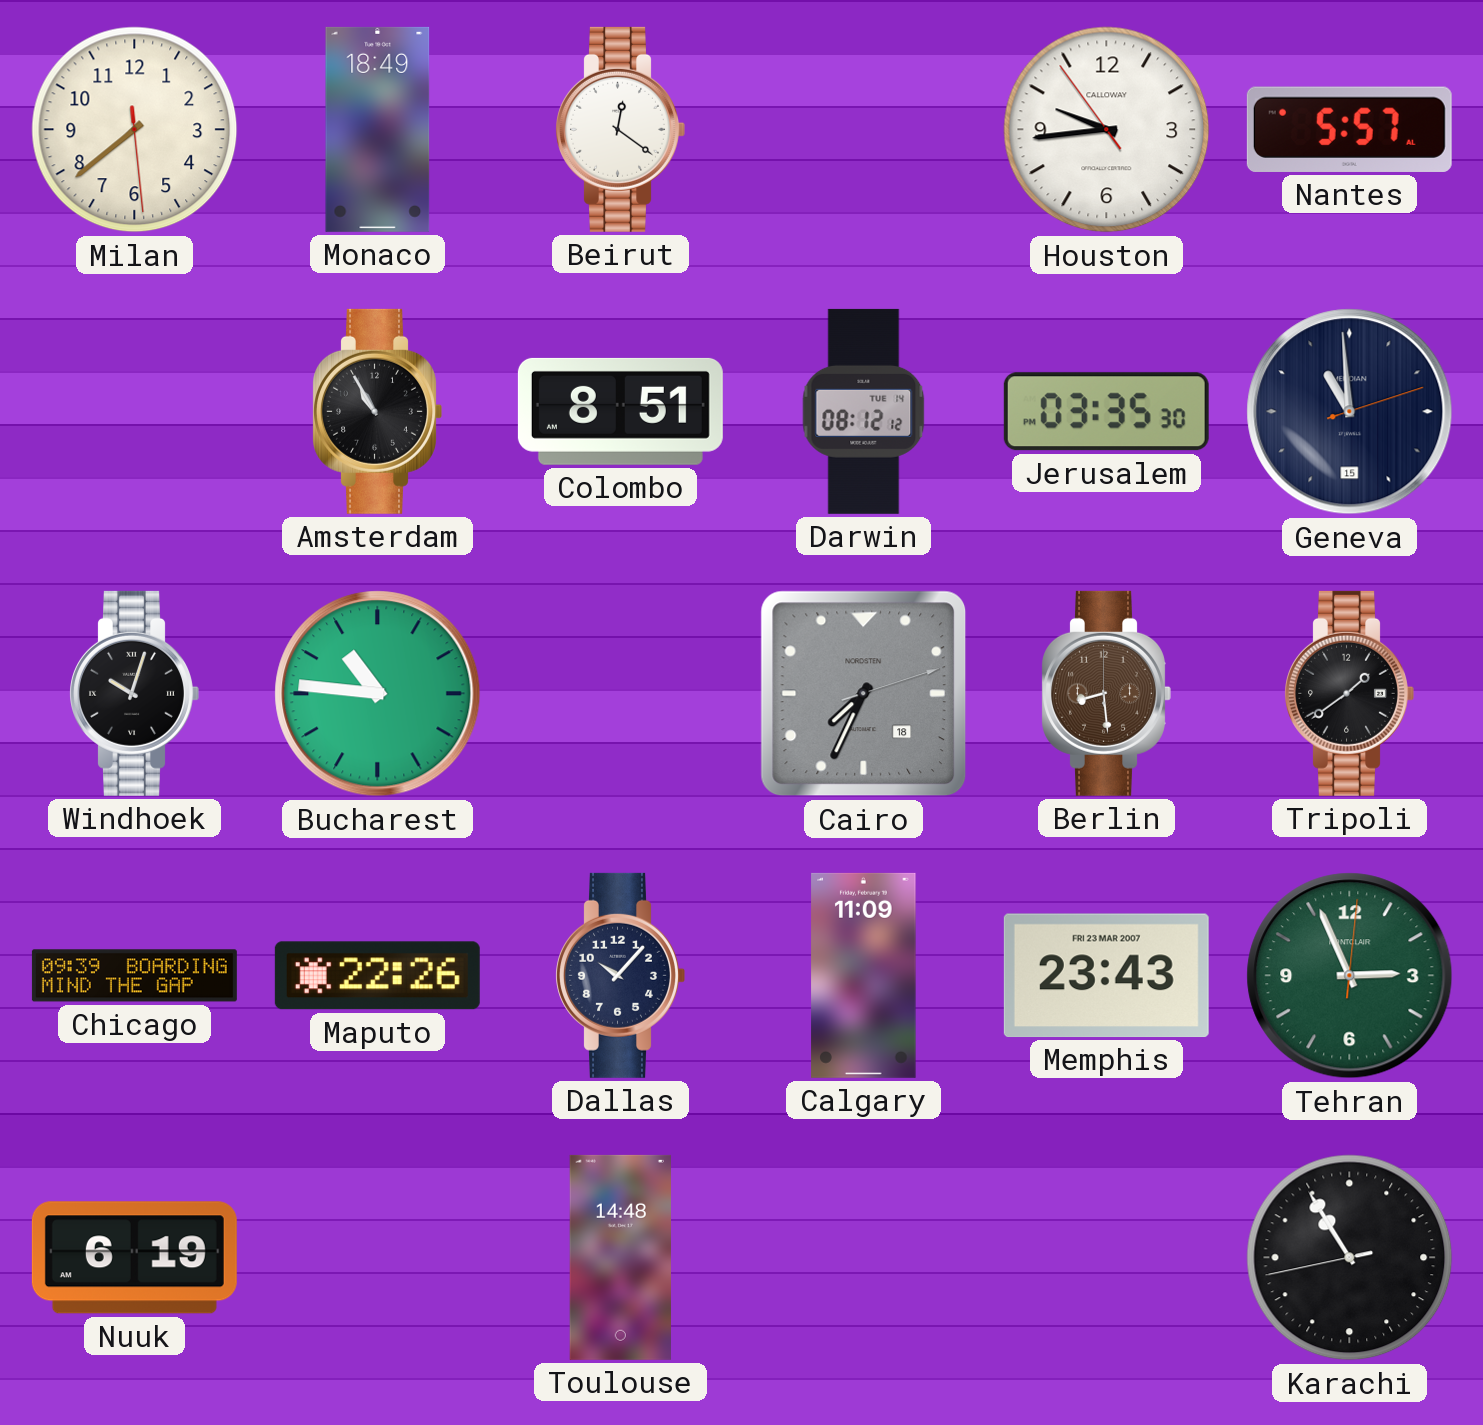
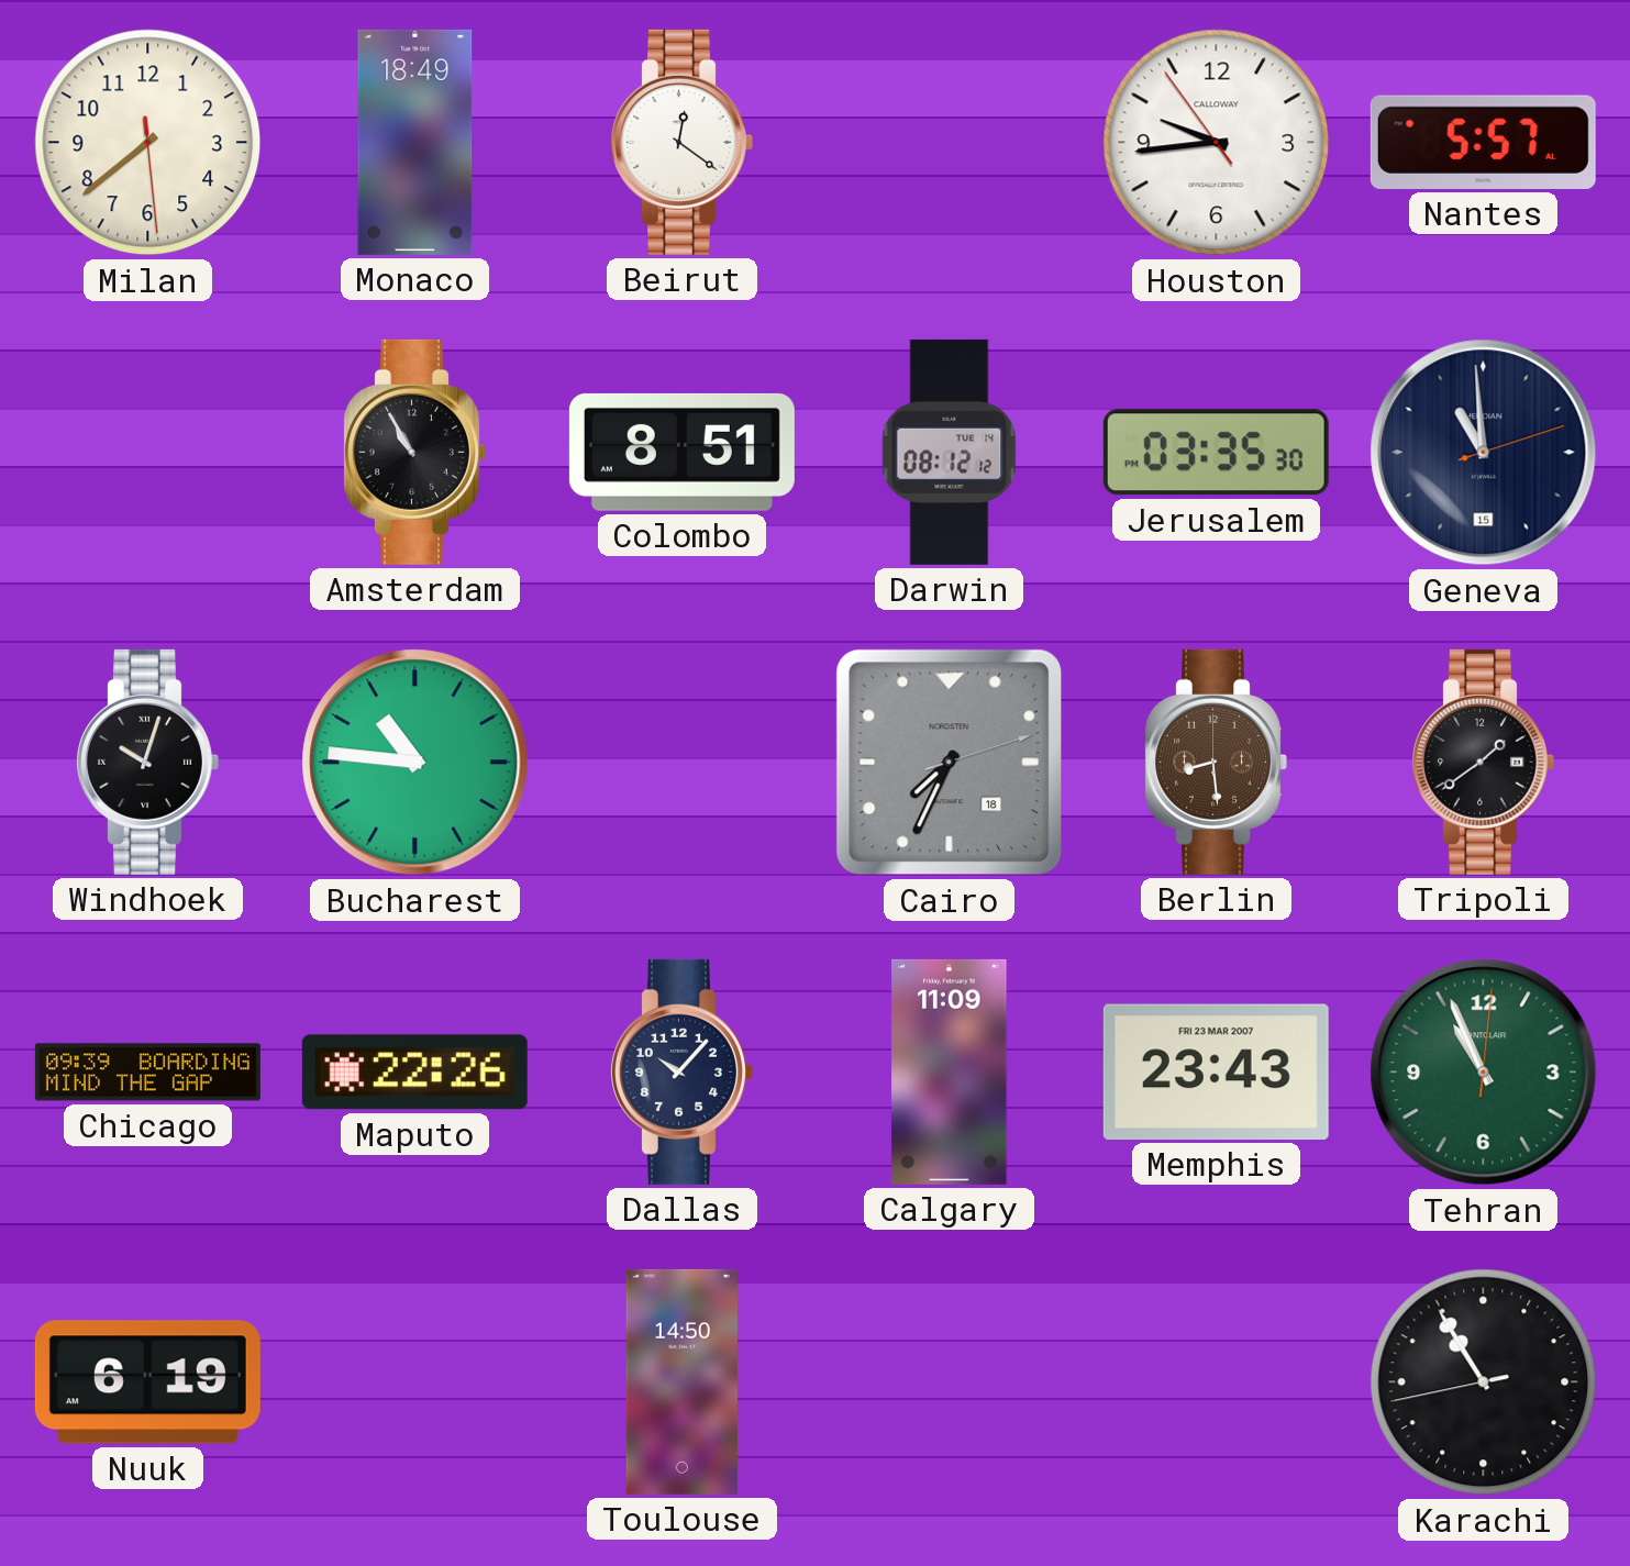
Tehran: 2:56 -> 10:56 (1484, 1073)
Toulouse: 14:48 -> 14:50 (681, 1381)
